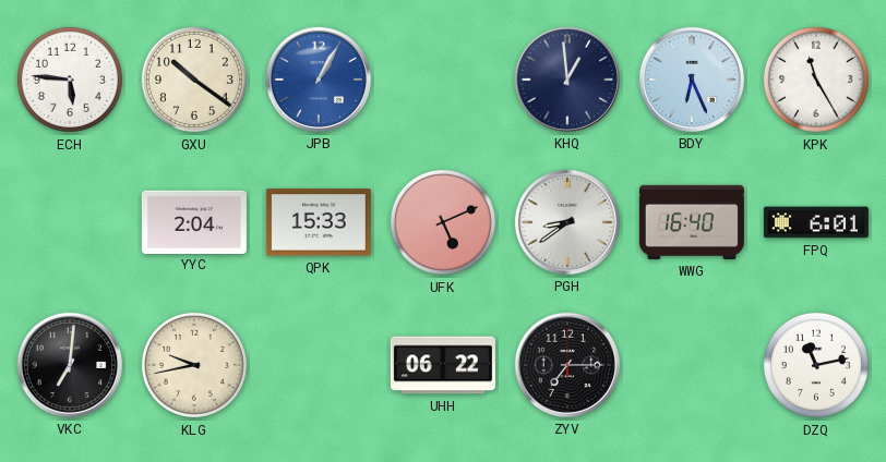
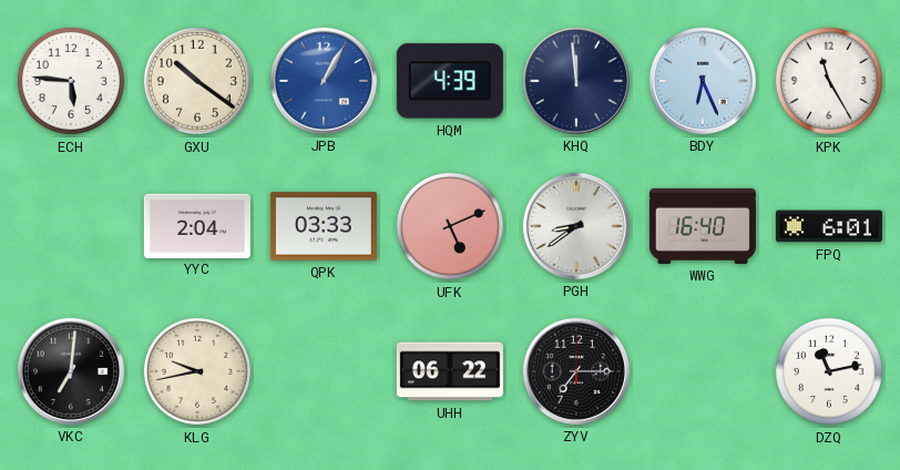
HQM: none -> 4:39 (450, 81)
KHQ: 12:59 -> 11:59 (576, 81)
QPK: 15:33 -> 03:33 (324, 226)
